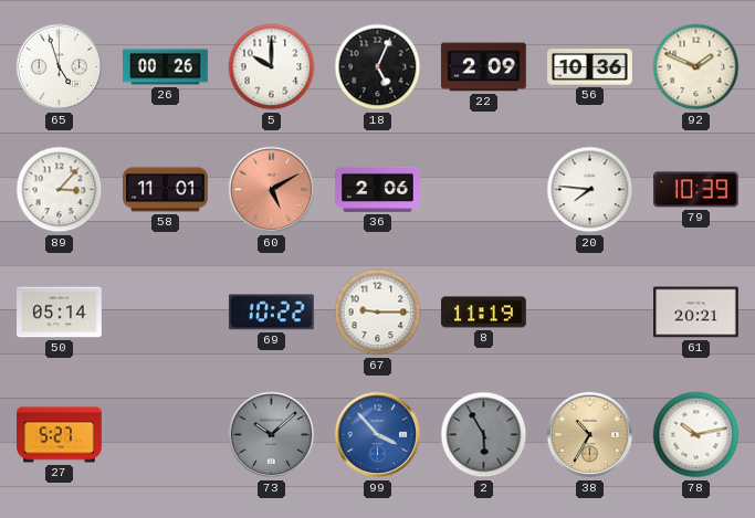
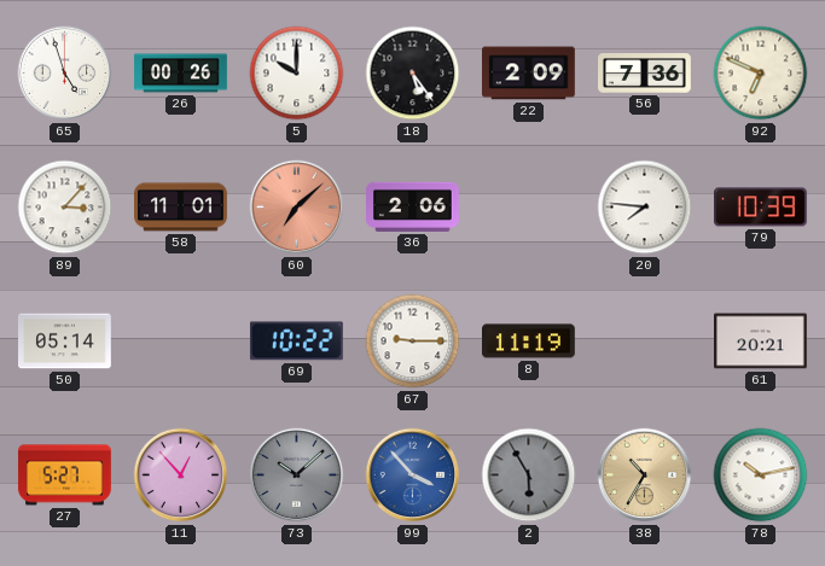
18: 5:04 -> 5:24 (413, 74)
56: 10:36 -> 7:36 (645, 74)
92: 1:49 -> 6:49 (761, 74)
60: 5:10 -> 7:08 (297, 208)
11: none -> 12:53 (181, 475)
